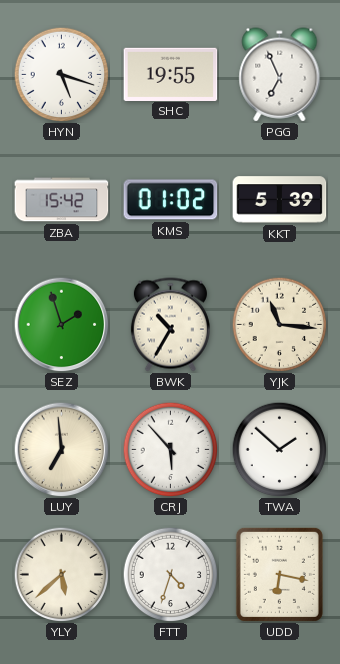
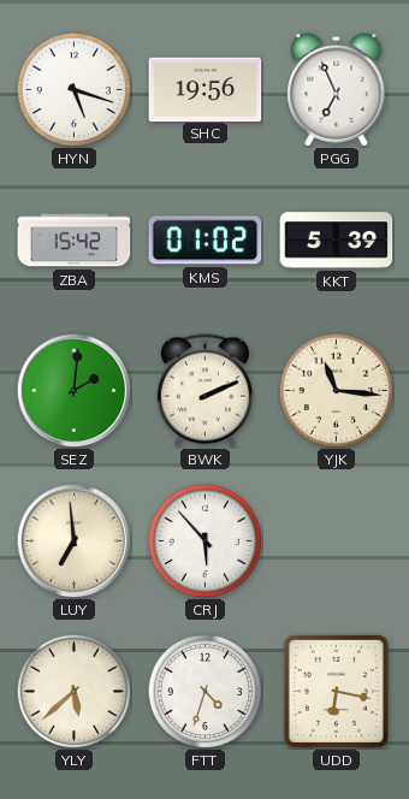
SHC: 19:55 -> 19:56 (206, 89)
SEZ: 1:57 -> 2:01 (73, 390)
BWK: 10:35 -> 2:11 (204, 391)
TWA: 1:52 -> none (279, 449)
